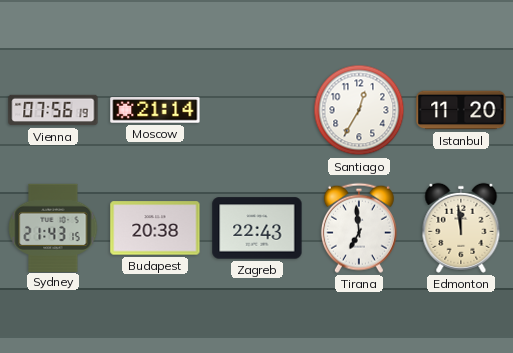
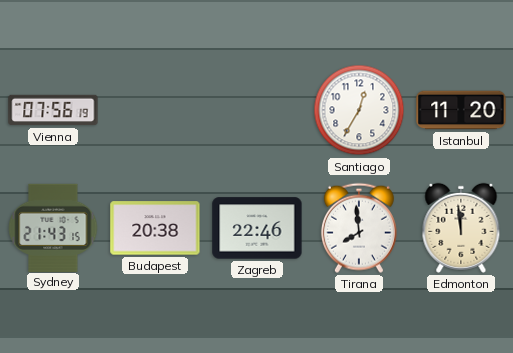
Moscow: 21:14 -> none (155, 110)
Zagreb: 22:43 -> 22:46 (257, 228)
Tirana: 6:59 -> 7:59 (359, 228)
